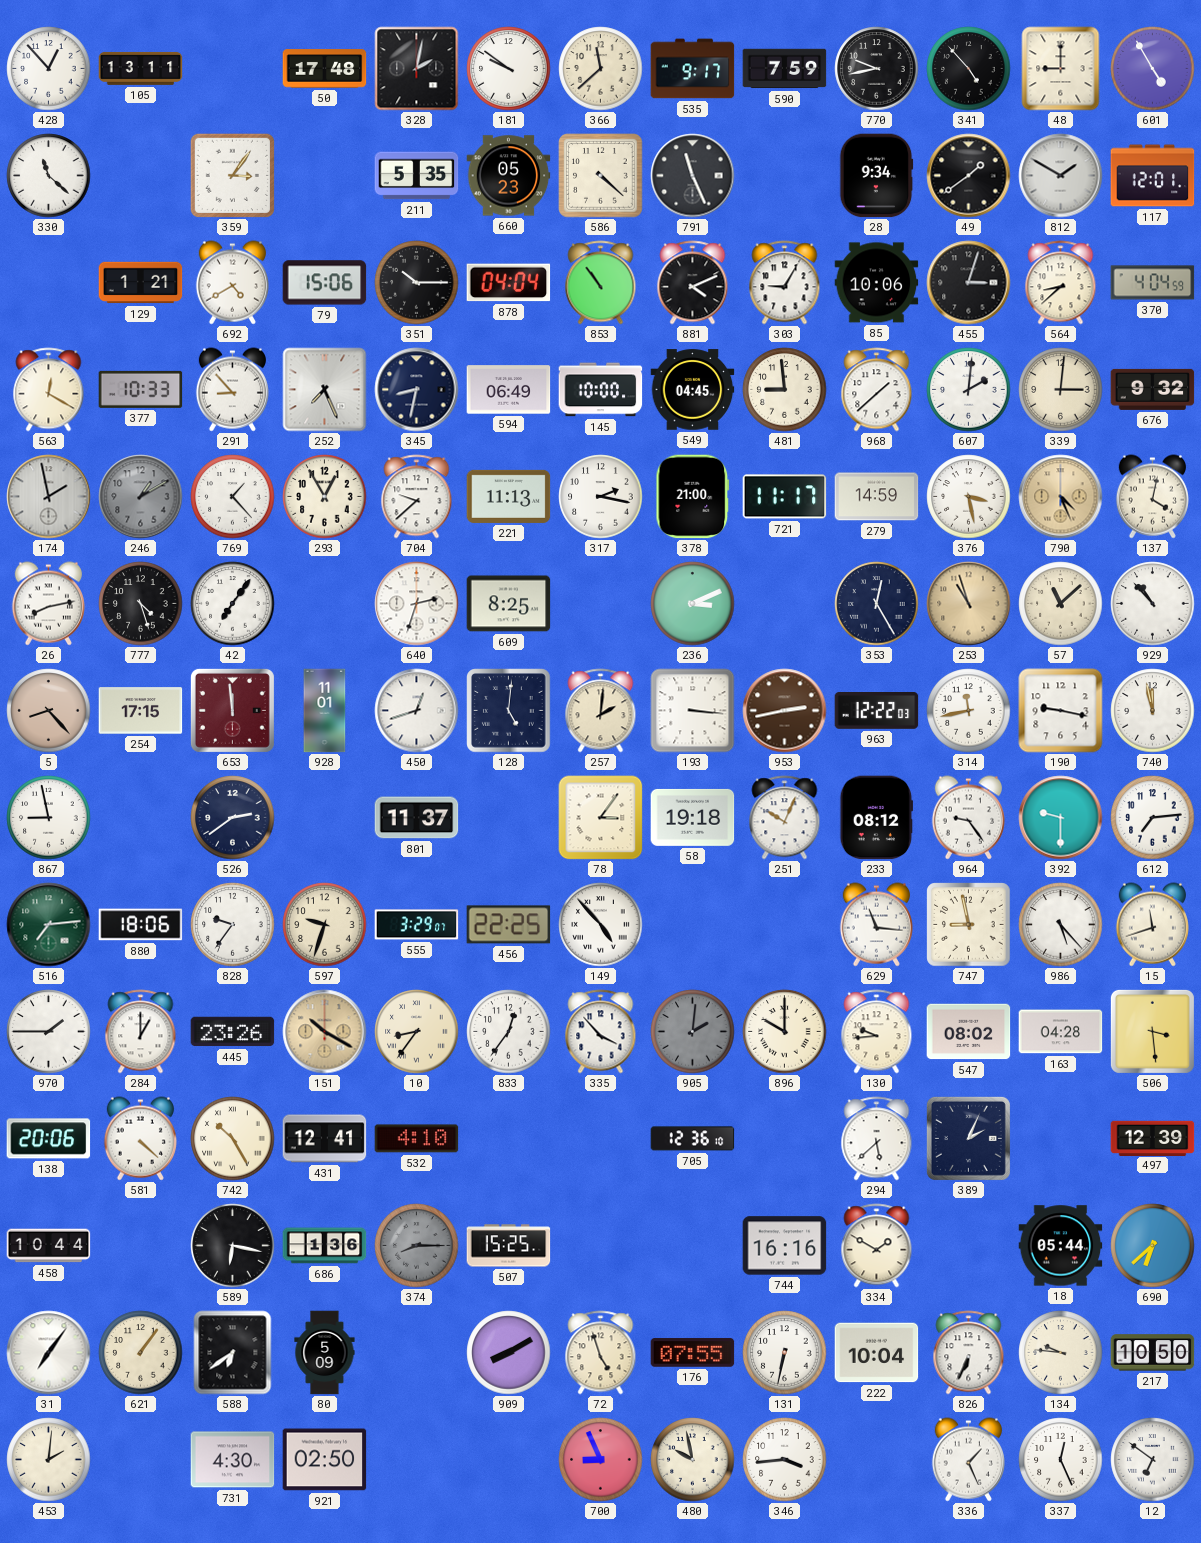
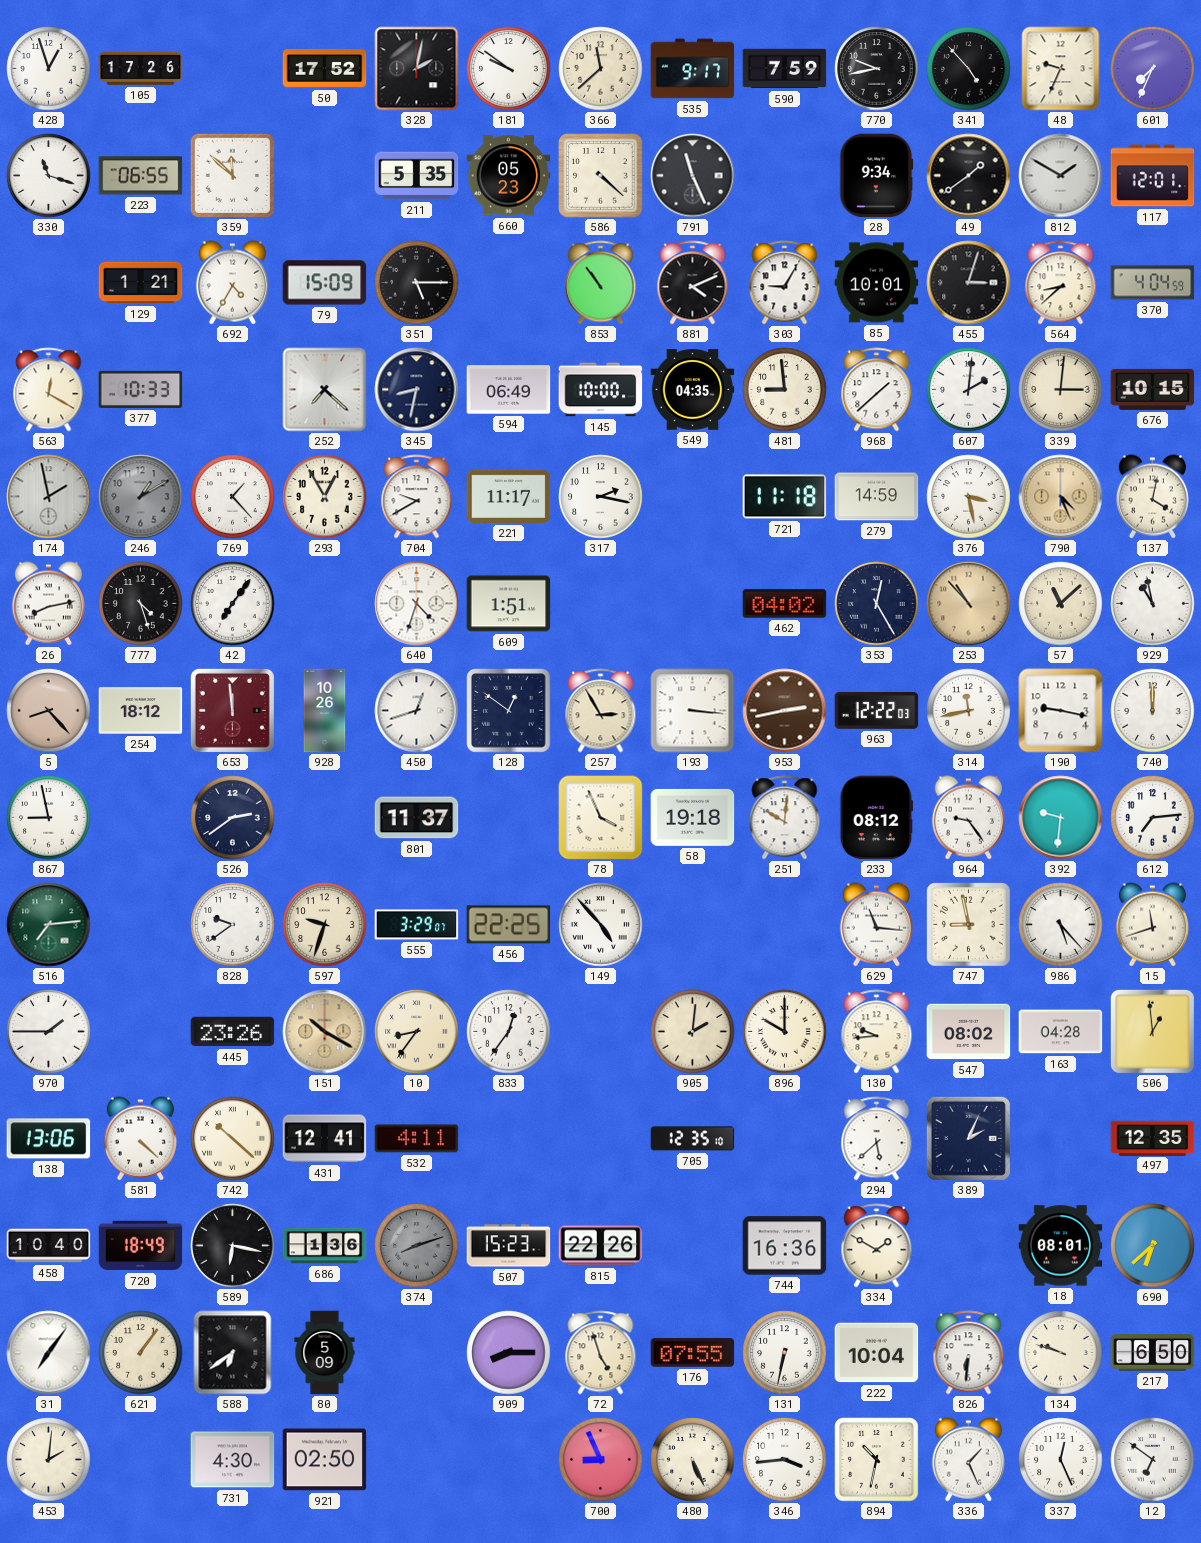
428: 12:53 -> 12:57 (49, 69)
105: 13:11 -> 17:26 (141, 68)
50: 17:48 -> 17:52 (325, 69)
48: 9:00 -> 9:34 (1061, 69)
601: 4:55 -> 7:34 (1153, 69)
330: 11:22 -> 11:18 (49, 176)
223: none -> 06:55 (141, 176)
359: 3:06 -> 11:52 (232, 175)
692: 4:40 -> 4:35 (232, 283)
79: 15:06 -> 15:09 (325, 283)
351: 10:15 -> 5:15 (417, 283)
878: 04:04 -> none (509, 283)
85: 10:06 -> 10:01 (877, 283)
291: 8:53 -> none (232, 390)
252: 7:26 -> 7:22 (325, 390)
549: 04:45 -> 04:35 (693, 390)
676: 9:32 -> 10:15 (1153, 389)
704: 9:38 -> 9:40 (417, 497)
221: 11:13 -> 11:17 (509, 496)
378: 21:00 -> none (693, 497)
721: 11:17 -> 11:18 (785, 497)
640: 2:33 -> 4:33 (417, 604)
609: 8:25 -> 1:51 (509, 604)
236: 3:11 -> none (693, 604)
462: none -> 04:02 (785, 604)
253: 10:57 -> 10:53 (969, 604)
929: 10:53 -> 10:58 (1153, 604)
254: 17:15 -> 18:12 (141, 711)
928: 11:01 -> 10:26 (325, 711)
128: 5:01 -> 12:51 (509, 711)
257: 2:01 -> 2:55 (601, 711)
740: 11:58 -> 12:00 (1153, 711)
78: 3:06 -> 3:56 (601, 818)
251: 10:04 -> 10:01 (785, 818)
392: 9:30 -> 9:31 (1061, 818)
880: 18:06 -> none (141, 925)
828: 9:36 -> 9:39 (233, 925)
284: 1:00 -> none (141, 1032)
335: 3:53 -> none (601, 1032)
905 dial: grey -> cream (693, 1032)
506: 3:29 -> 12:59 (1152, 1031)
138: 20:06 -> 13:06 (49, 1139)
742: 10:25 -> 10:22 (233, 1139)
532: 4:10 -> 4:11 (417, 1139)
705: 12:36 -> 12:35 (693, 1139)
497: 12:39 -> 12:35 (1153, 1138)
458: 10:44 -> 10:40 (49, 1246)
720: none -> 18:49 (141, 1246)
374: 8:15 -> 8:12 (417, 1246)
507: 15:25 -> 15:23 (509, 1246)
815: none -> 22:26 (601, 1246)
744: 16:16 -> 16:36 (785, 1246)
18: 05:44 -> 08:01 (1061, 1246)
909: 8:10 -> 8:15 (509, 1353)
826: 6:34 -> 6:31 (969, 1353)
134: 9:46 -> 9:48 (1061, 1353)
217: 10:50 -> 6:50 (1153, 1353)
480: 9:58 -> 5:26 (693, 1460)
894: none -> 10:32 (877, 1460)
